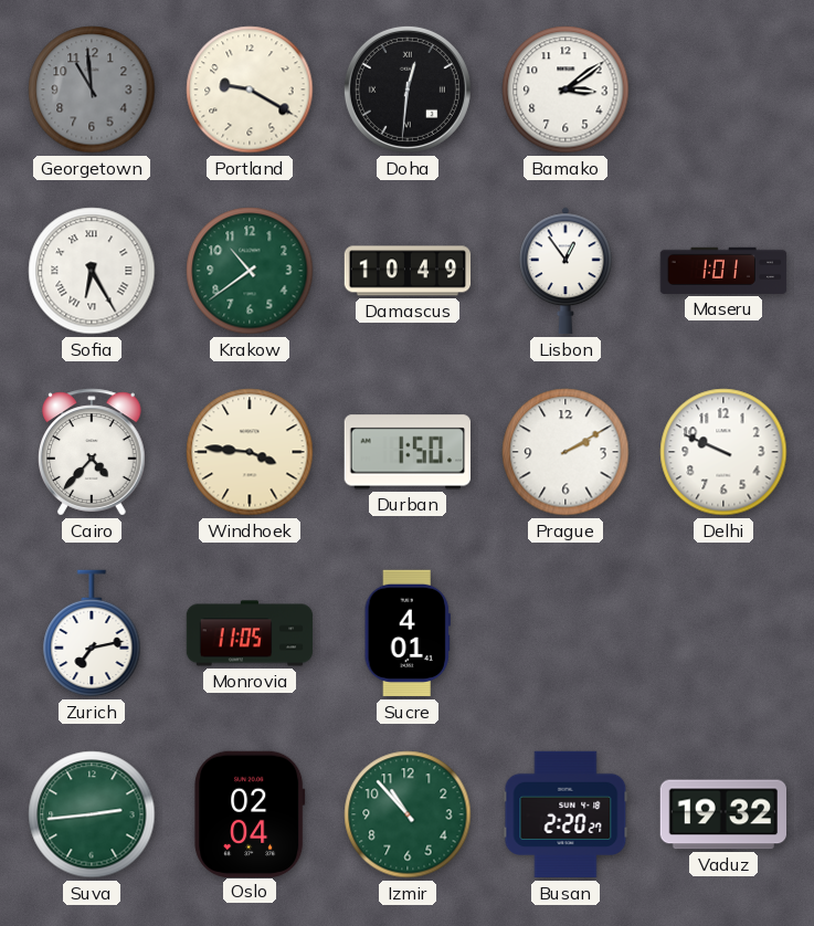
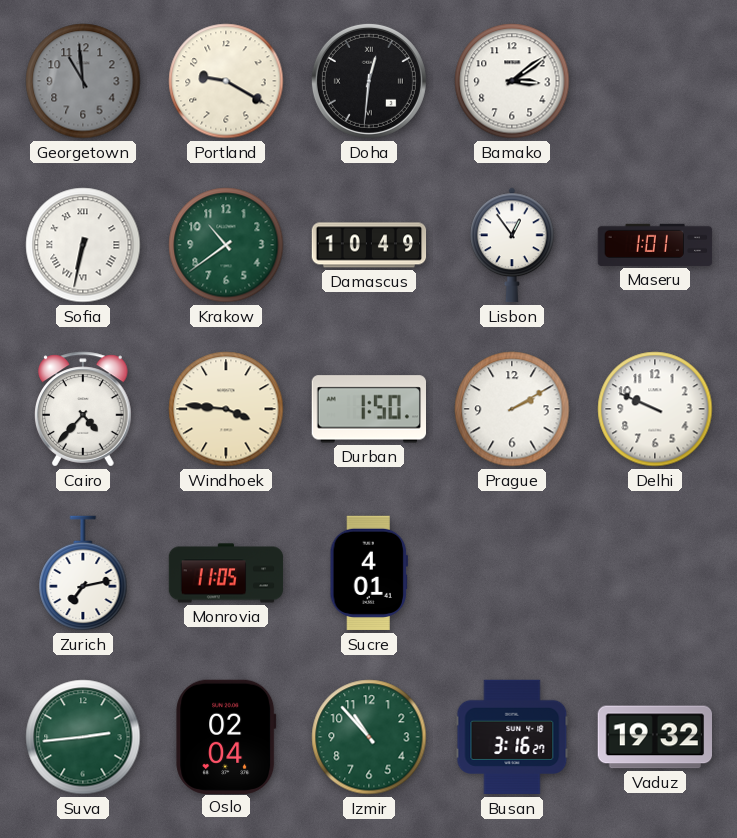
Sofia: 6:25 -> 6:32 (83, 245)
Busan: 2:20 -> 3:16 (512, 737)
